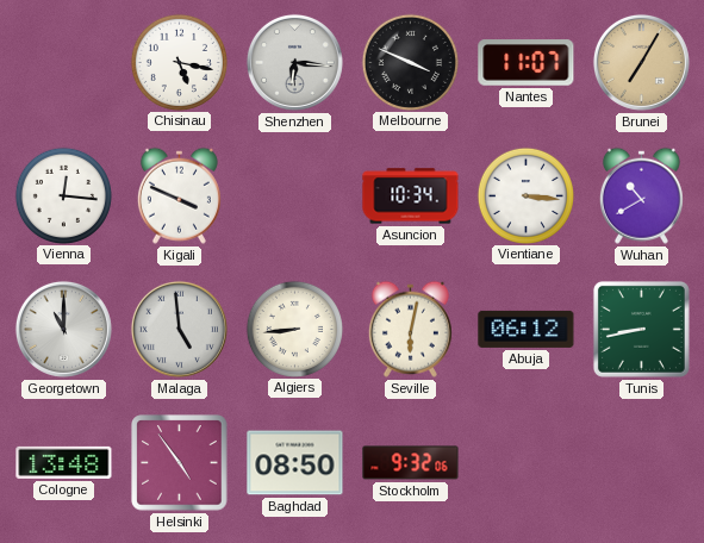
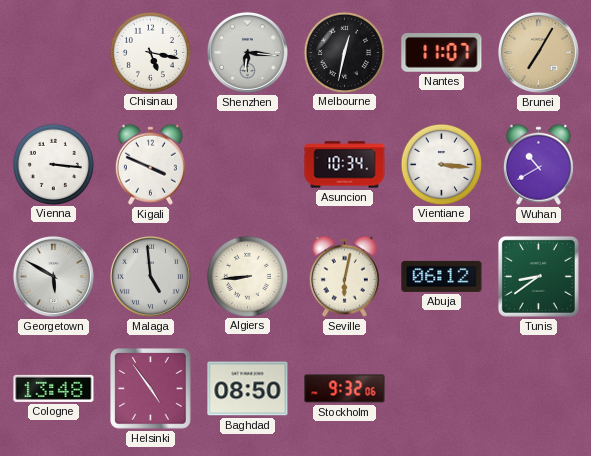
Melbourne: 3:49 -> 12:32 (344, 52)
Vienna: 12:16 -> 3:16 (53, 164)
Georgetown: 11:00 -> 5:50 (53, 276)
Tunis: 8:43 -> 8:39 (538, 276)
